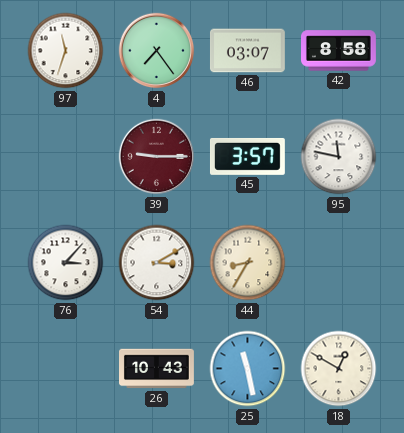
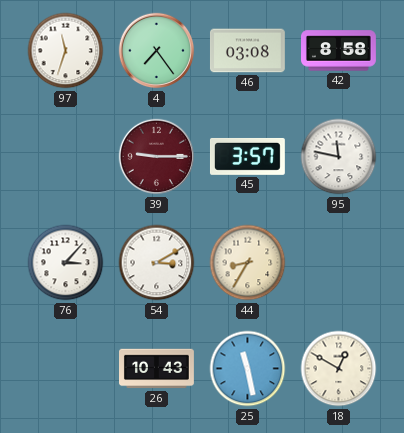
46: 03:07 -> 03:08 (247, 51)
